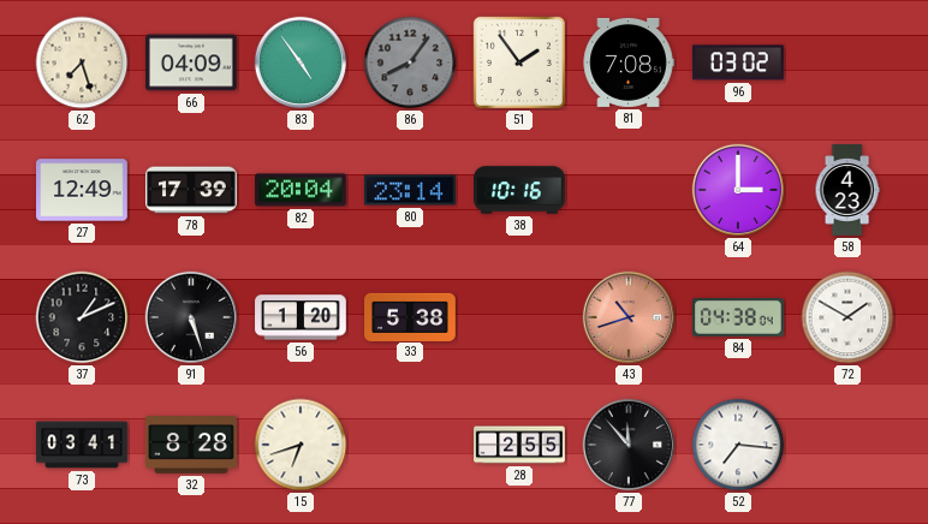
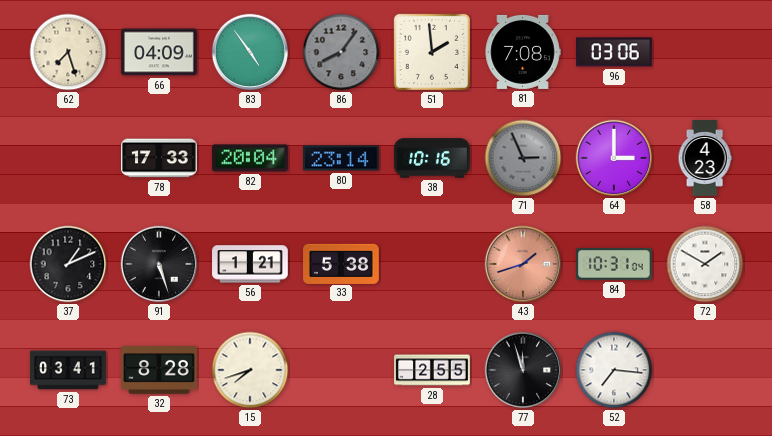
51: 1:54 -> 1:59 (432, 52)
96: 03:02 -> 03:06 (615, 52)
27: 12:49 -> none (82, 190)
78: 17:39 -> 17:33 (159, 158)
71: none -> 2:56 (523, 158)
56: 1:20 -> 1:21 (250, 264)
43: 10:42 -> 1:42 (523, 264)
84: 04:38 -> 10:31 (615, 264)
15: 6:42 -> 7:42 (250, 370)
77: 11:53 -> 11:57 (523, 370)
